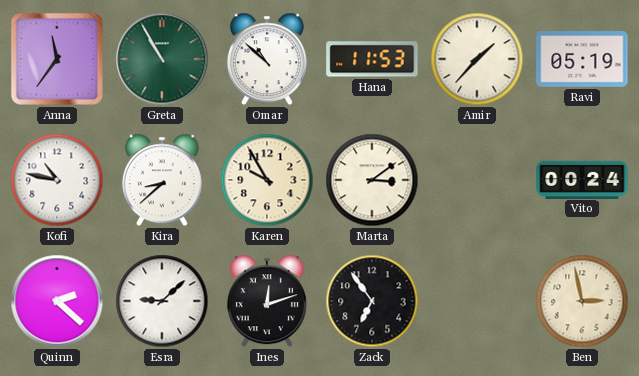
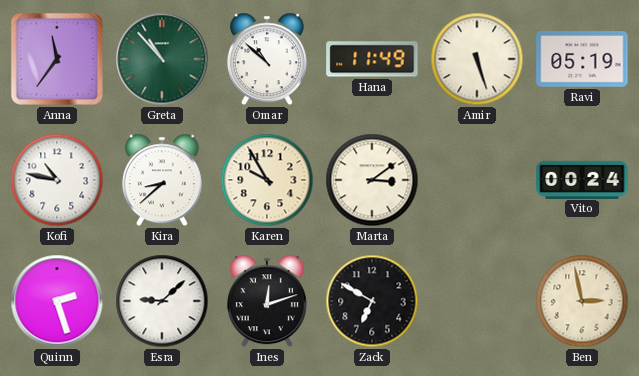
Greta: 10:55 -> 10:53 (162, 59)
Hana: 11:53 -> 11:49 (372, 59)
Amir: 1:37 -> 5:27 (477, 59)
Quinn: 2:22 -> 2:27 (57, 301)
Zack: 6:54 -> 6:50 (372, 301)
